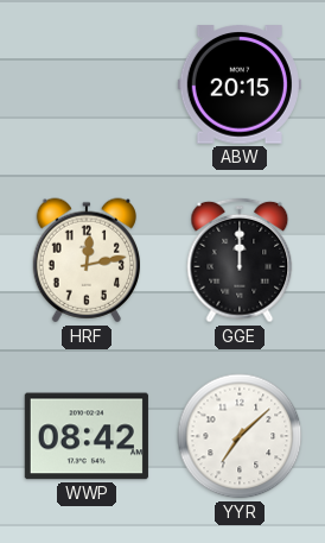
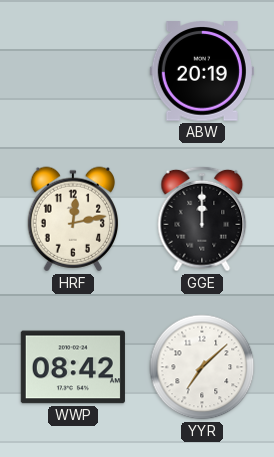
ABW: 20:15 -> 20:19 (202, 71)
